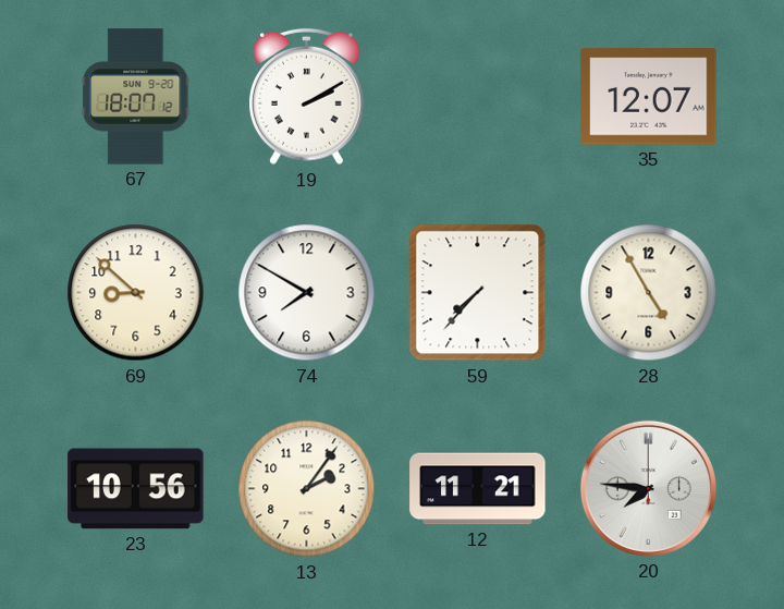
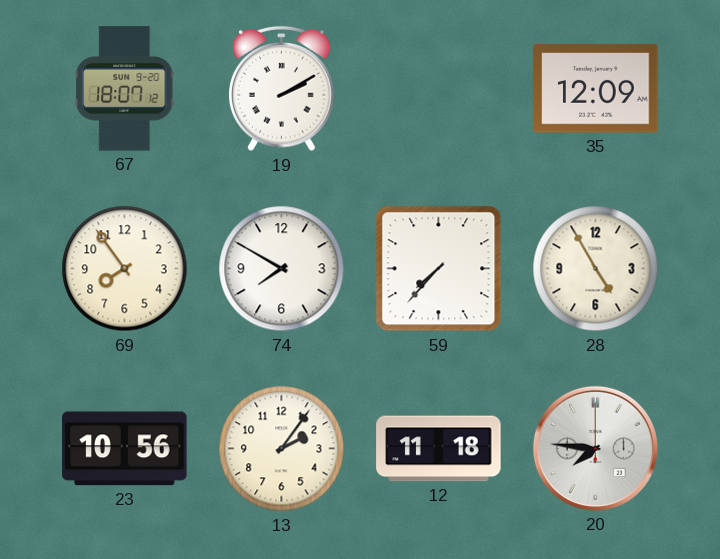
35: 12:07 -> 12:09 (596, 89)
69: 8:52 -> 7:54 (125, 269)
12: 11:21 -> 11:18 (439, 449)
